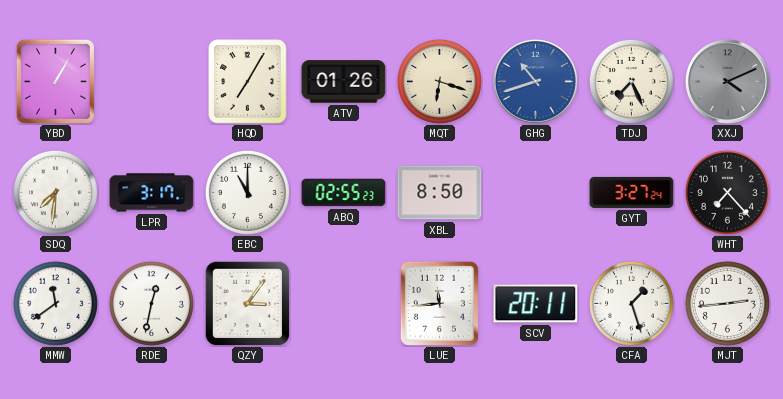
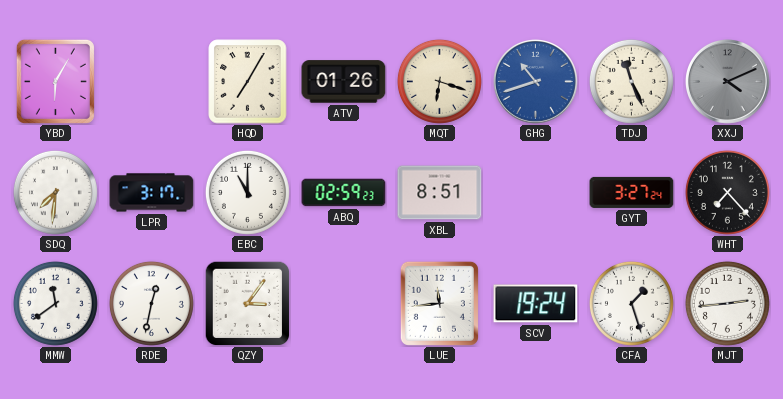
YBD: 1:05 -> 6:05 (55, 81)
TDJ: 7:26 -> 11:26 (631, 81)
ABQ: 02:55 -> 02:59 (344, 193)
XBL: 8:50 -> 8:51 (440, 193)
SCV: 20:11 -> 19:24 (536, 304)
